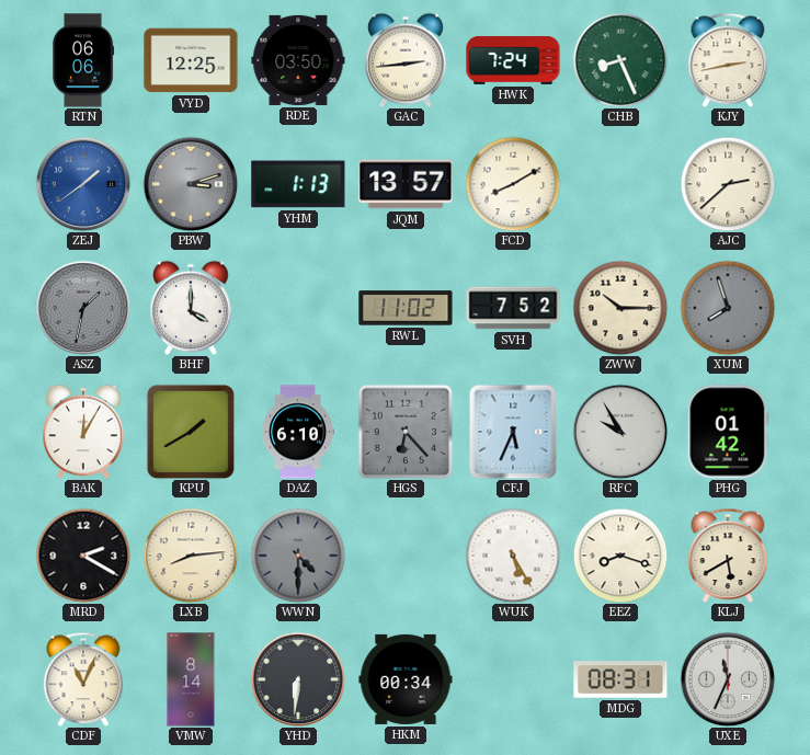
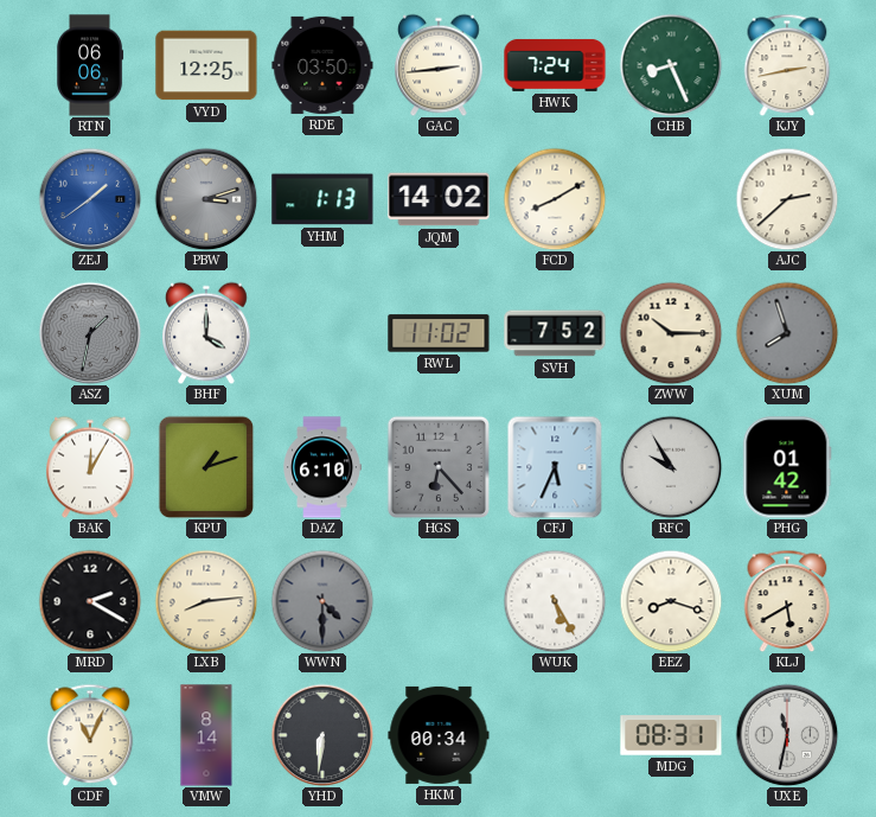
JQM: 13:57 -> 14:02 (439, 199)
KPU: 1:40 -> 1:12 (206, 467)
UXE: 11:34 -> 11:32 (787, 735)
